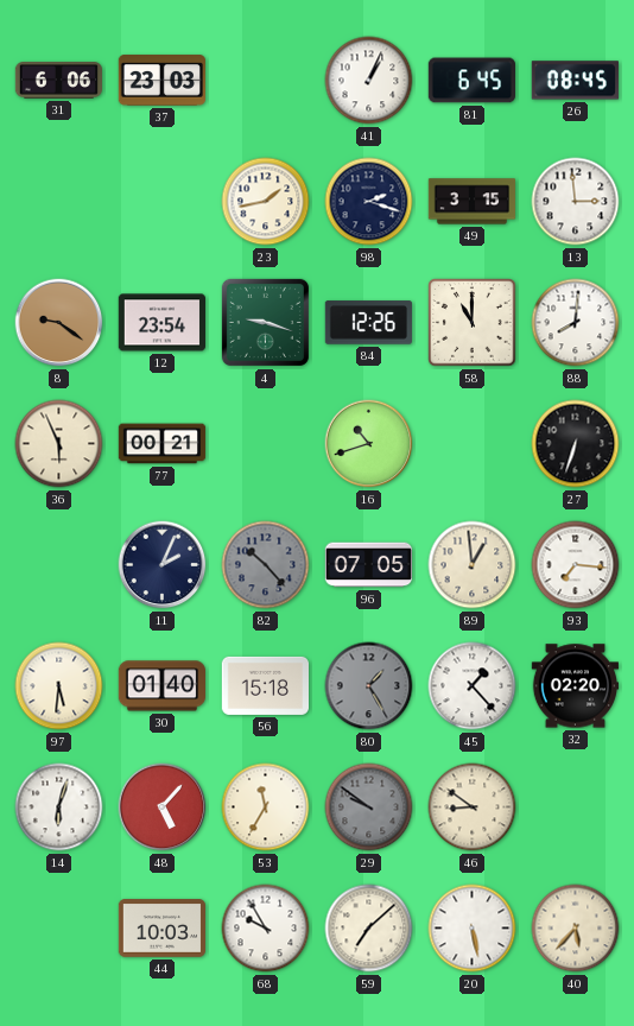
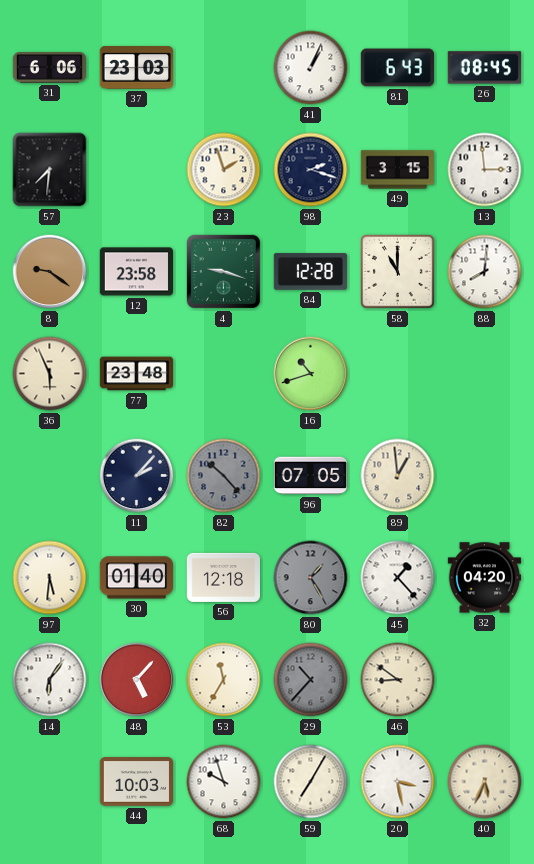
81: 6:45 -> 6:43 (397, 68)
57: none -> 7:31 (50, 170)
23: 1:43 -> 1:57 (224, 170)
12: 23:54 -> 23:58 (136, 272)
84: 12:26 -> 12:28 (310, 272)
77: 00:21 -> 23:48 (137, 374)
27: 6:33 -> none (576, 444)
11: 2:04 -> 2:07 (137, 476)
93: 7:16 -> none (576, 565)
56: 15:18 -> 12:18 (223, 577)
32: 02:20 -> 04:20 (484, 578)
14: 6:03 -> 6:06 (50, 680)
29: 9:51 -> 10:37 (311, 680)
68: 9:55 -> 9:57 (224, 782)
59: 7:08 -> 7:05 (311, 782)
20: 5:28 -> 3:28 (398, 782)
40: 5:37 -> 5:34 (485, 782)
